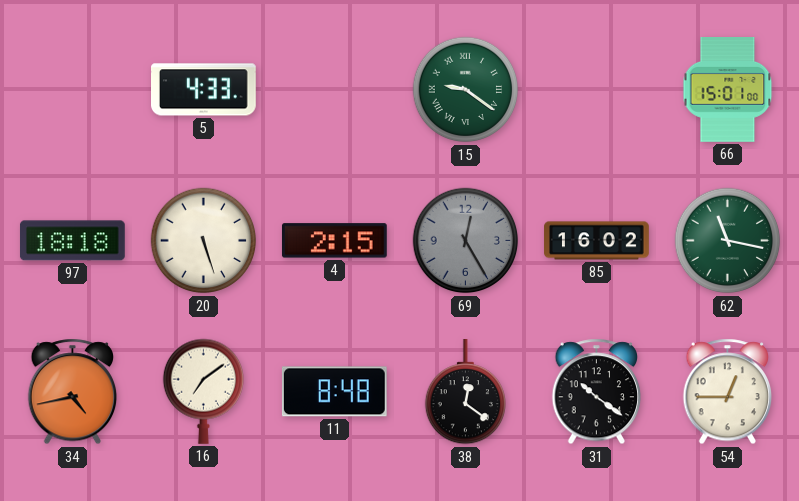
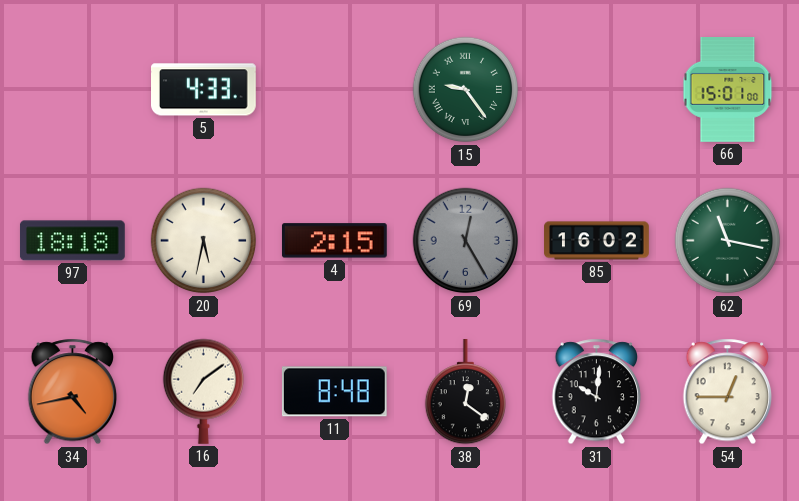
15: 9:21 -> 9:24 (466, 90)
20: 5:27 -> 5:32 (204, 241)
31: 10:21 -> 10:01 (597, 392)
